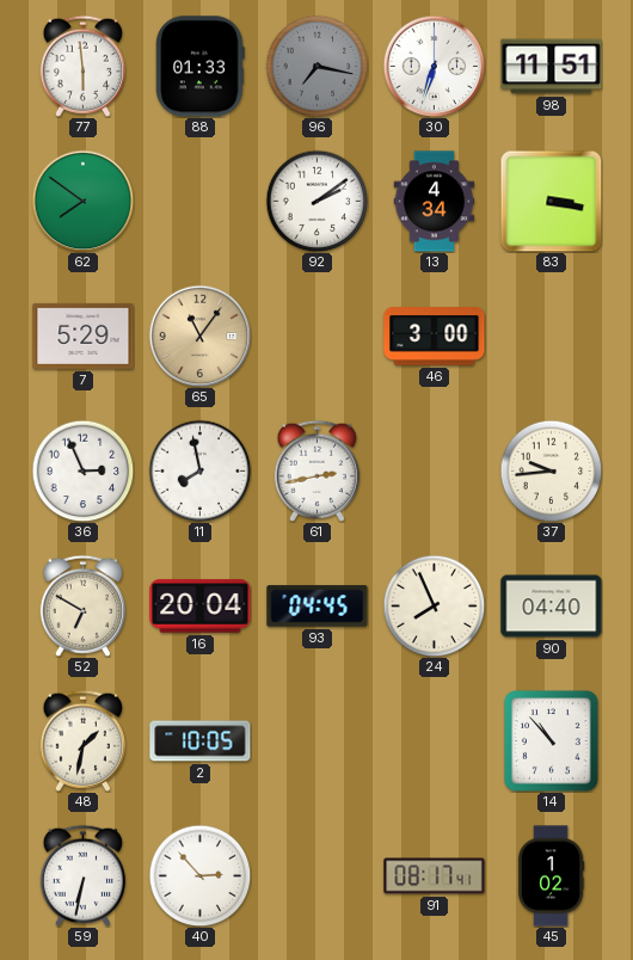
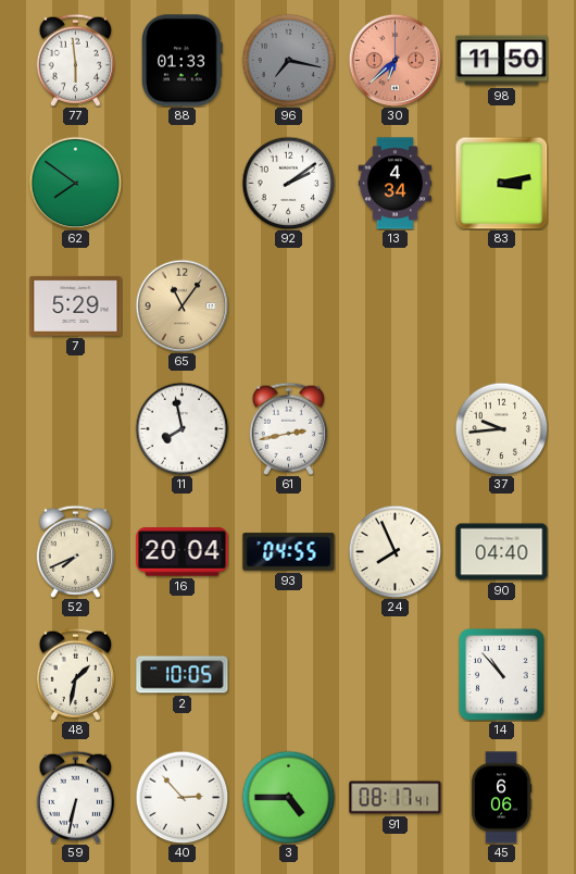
30: 6:33 -> 6:38 (395, 60)
30 dial: white -> salmon (395, 60)
98: 11:51 -> 11:50 (502, 61)
83: 3:17 -> 3:13 (501, 183)
46: 3:00 -> none (435, 337)
36: 2:56 -> none (82, 470)
52: 6:50 -> 7:41 (75, 551)
93: 04:45 -> 04:55 (289, 552)
3: none -> 4:45 (288, 797)
45: 1:02 -> 6:06 (501, 798)
